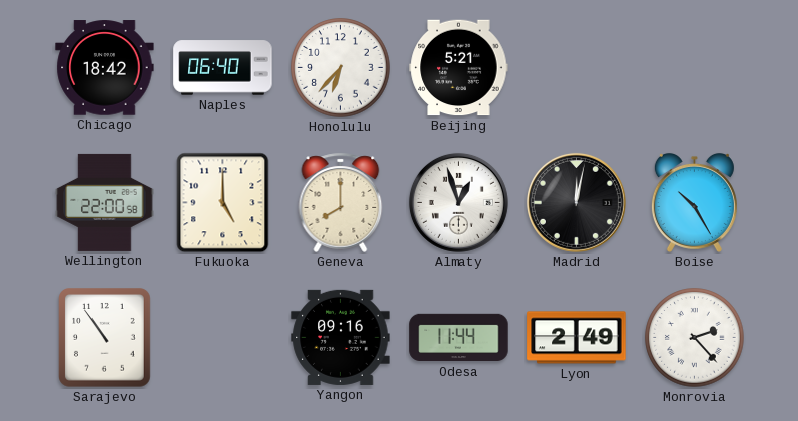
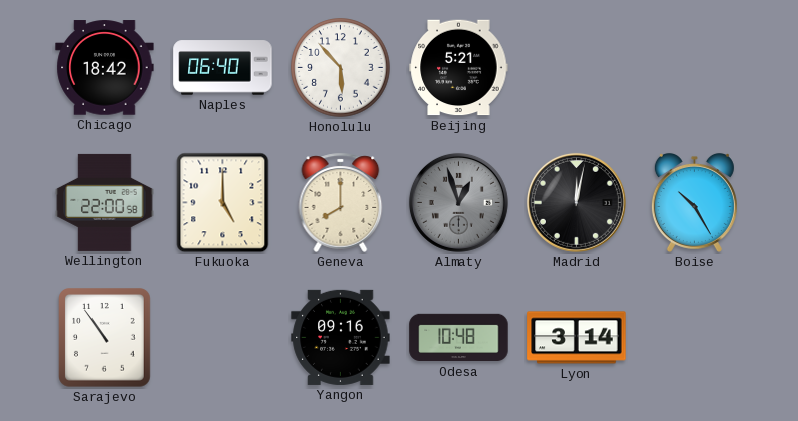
Honolulu: 6:37 -> 5:53 (341, 68)
Almaty dial: white -> grey (458, 202)
Odesa: 11:44 -> 10:48 (459, 338)
Lyon: 2:49 -> 3:14 (577, 338)
Monrovia: 2:23 -> none (695, 338)
